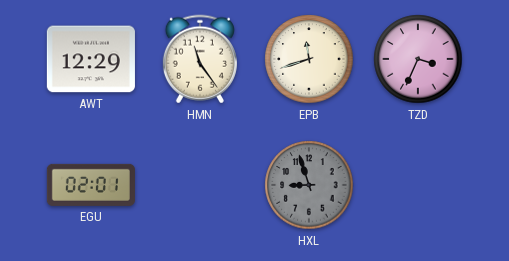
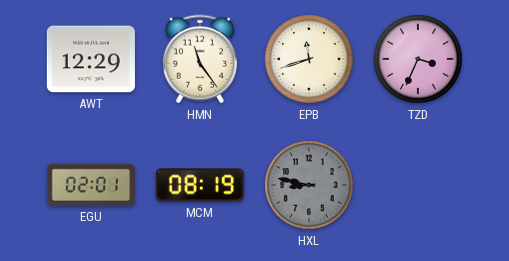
MCM: none -> 08:19 (200, 185)
HXL: 8:57 -> 8:47 (309, 185)
